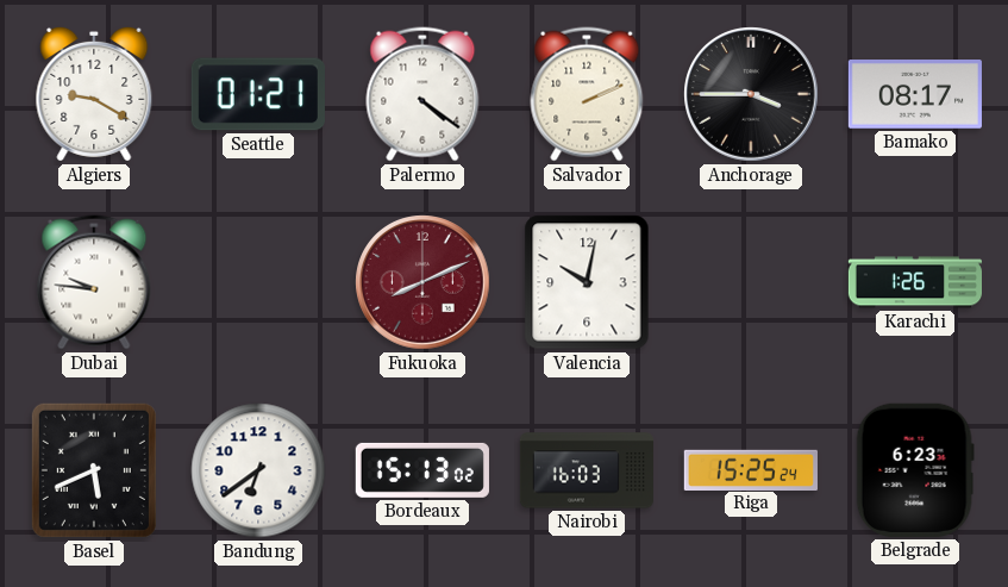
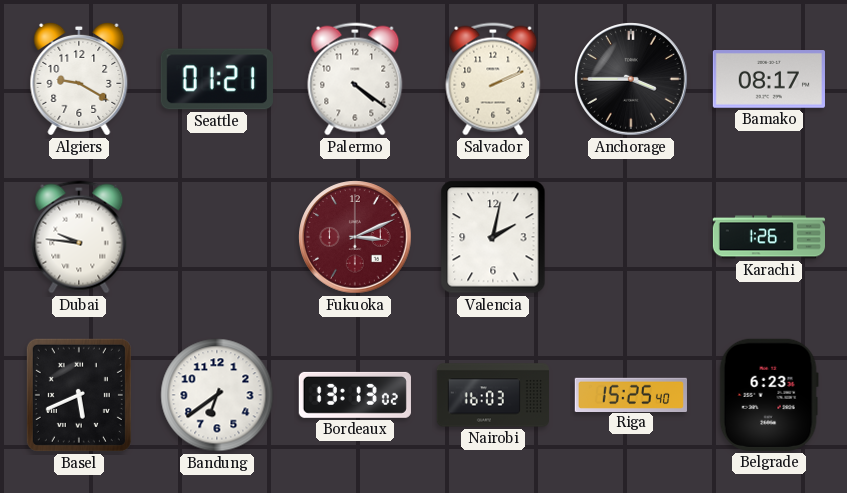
Fukuoka: 8:11 -> 3:11 (355, 237)
Valencia: 10:02 -> 2:02 (493, 237)
Bordeaux: 15:13 -> 13:13 (355, 395)
Riga: 15:25:24 -> 15:25:40 (631, 394)
